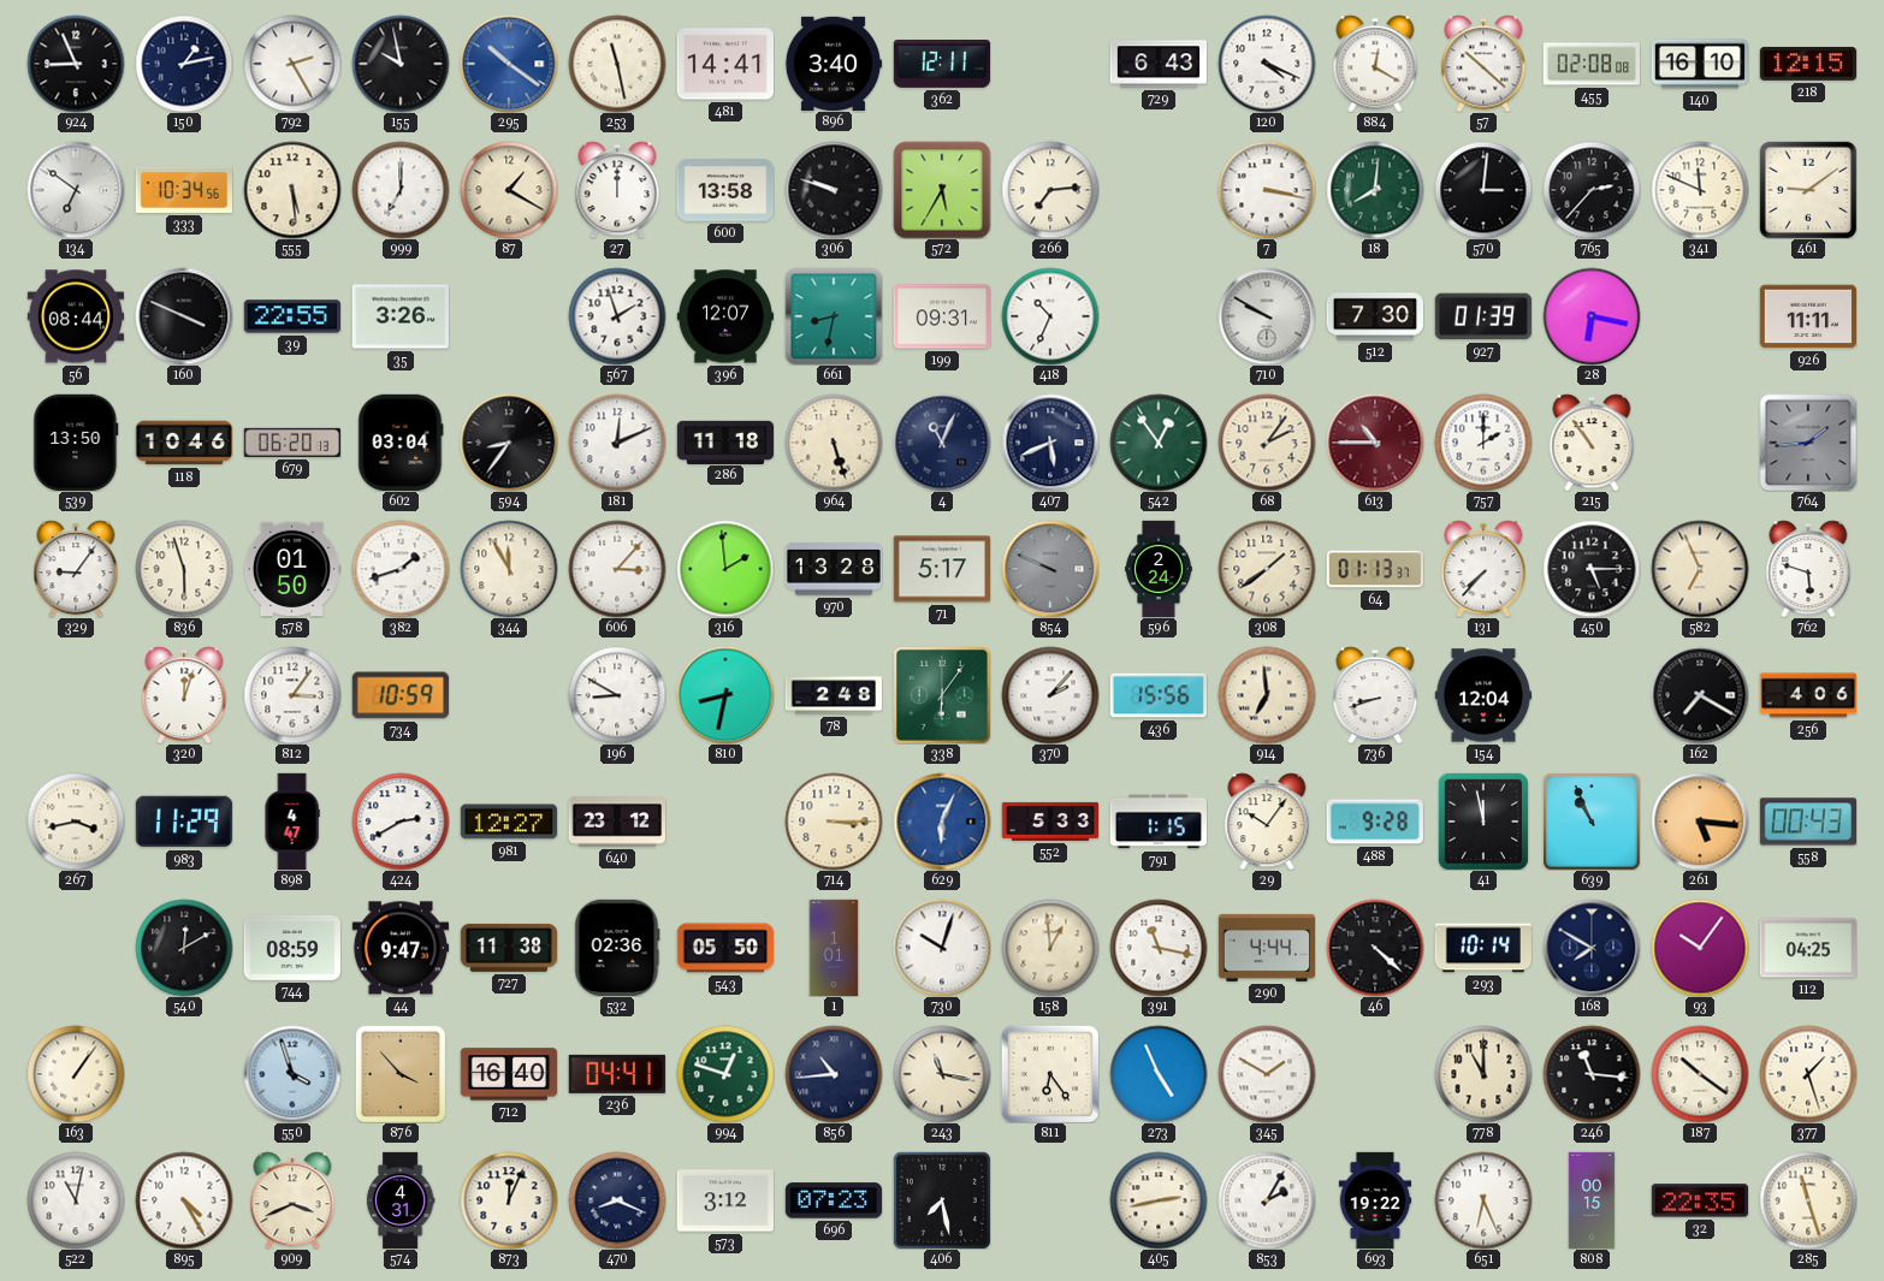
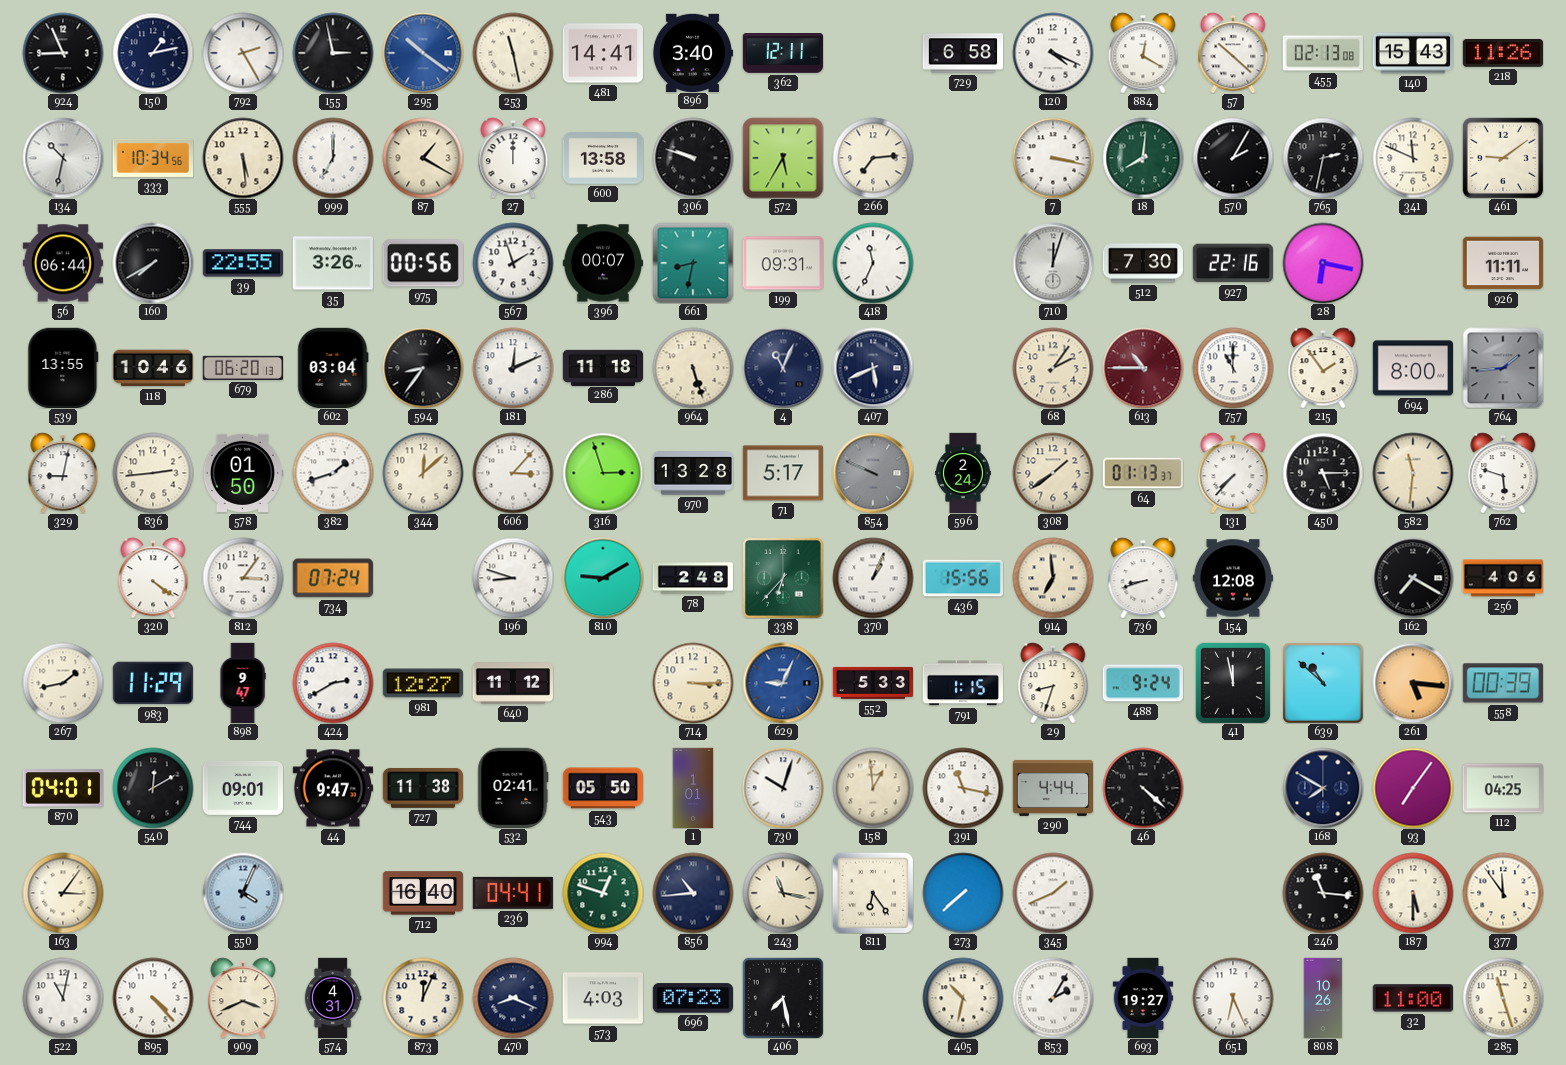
155: 9:58 -> 2:58 (333, 53)
729: 6:43 -> 6:58 (963, 53)
455: 02:08 -> 02:13 (1322, 53)
140: 16:10 -> 15:43 (1412, 53)
218: 12:15 -> 11:26 (1502, 53)
134: 6:51 -> 10:32 (63, 158)
570: 3:01 -> 2:05 (1233, 158)
765: 2:37 -> 2:32 (1323, 158)
56: 08:44 -> 06:44 (62, 263)
160: 3:49 -> 7:40 (153, 263)
975: none -> 00:56 (423, 263)
396: 12:07 -> 00:07 (602, 263)
418: 10:34 -> 11:34 (873, 263)
710: 9:50 -> 12:03 (1053, 263)
927: 01:39 -> 22:16 (1233, 263)
539: 13:50 -> 13:55 (63, 367)
542: 12:54 -> none (1159, 443)
757: 2:00 -> 11:00 (1233, 368)
215: 10:54 -> 1:54 (1323, 368)
694: none -> 8:00 (1412, 368)
329: 9:06 -> 9:02 (63, 473)
836: 5:57 -> 2:44 (153, 473)
344: 11:55 -> 12:08 (423, 473)
316: 1:59 -> 2:57 (603, 473)
582: 6:56 -> 11:31 (1413, 473)
320: 12:03 -> 4:21 (153, 578)
734: 10:59 -> 07:24 (333, 578)
196: 8:50 -> 8:48 (513, 578)
810: 8:32 -> 9:10 (603, 578)
338: 6:06 -> 6:37 (783, 578)
370: 2:07 -> 1:04 (873, 578)
154: 12:04 -> 12:08 (1232, 578)
267: 3:43 -> 1:43 (63, 683)
898: 4:47 -> 9:47 (243, 683)
640: 23:12 -> 11:12 (512, 683)
629: 6:04 -> 9:04 (783, 683)
29: 10:06 -> 8:33 (1053, 683)
488: 9:28 -> 9:24 (1143, 683)
639: 10:56 -> 10:52 (1323, 683)
558: 00:43 -> 00:39 (1502, 683)
870: none -> 04:01 (62, 788)
744: 08:59 -> 09:01 (242, 788)
532: 02:36 -> 02:41 (513, 787)
293: 10:14 -> none (1482, 948)
93: 10:06 -> 7:06 (1413, 788)
163: 1:06 -> 3:06 (63, 893)
550: 3:57 -> 4:04 (243, 893)
876: 3:53 -> none (399, 1074)
273: 4:56 -> 7:38 (963, 893)
345: 1:50 -> 1:41 (1053, 893)
778: 11:00 -> none (1483, 1074)
187: 10:21 -> 5:30 (1413, 893)
377: 1:27 -> 11:54 (1503, 893)
895: 4:25 -> 4:23 (153, 998)
573: 3:12 -> 4:03 (602, 998)
405: 2:43 -> 10:32 (963, 998)
693: 19:22 -> 19:27 (1143, 998)
808: 00:15 -> 10:26 (1323, 998)
32: 22:35 -> 11:00 (1412, 998)
